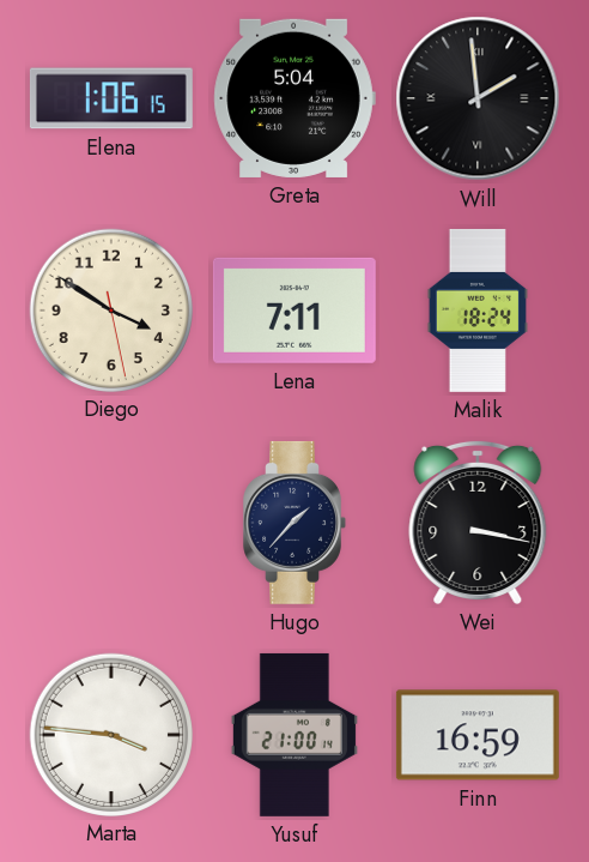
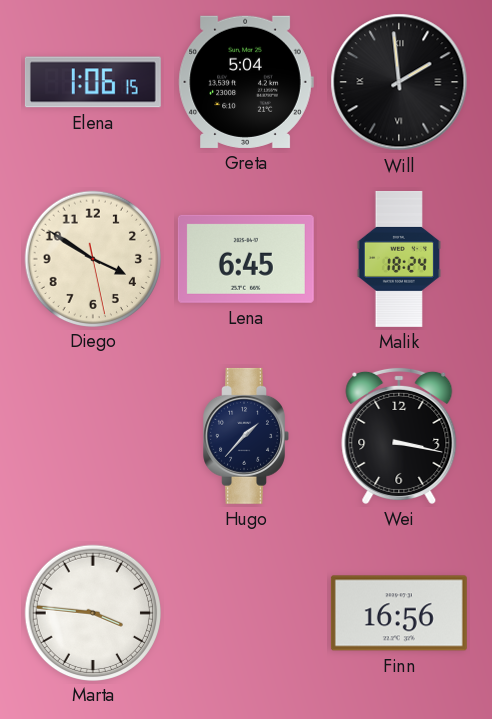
Lena: 7:11 -> 6:45 (246, 259)
Yusuf: 21:00 -> none (294, 735)
Finn: 16:59 -> 16:56 (399, 613)
